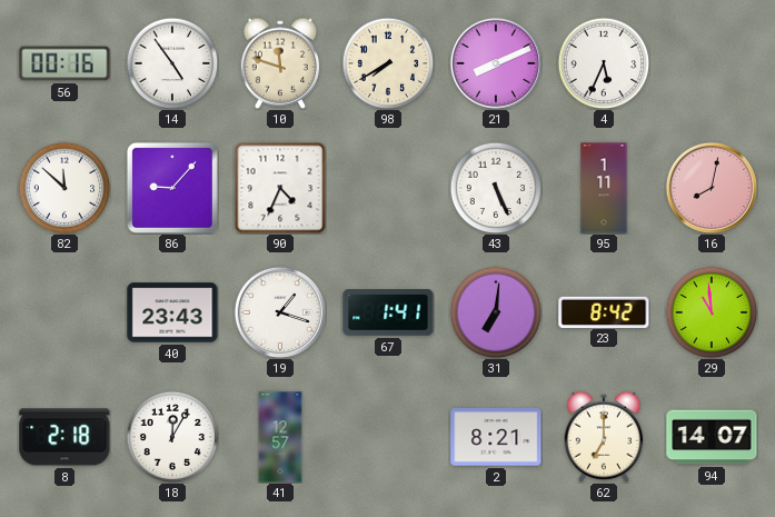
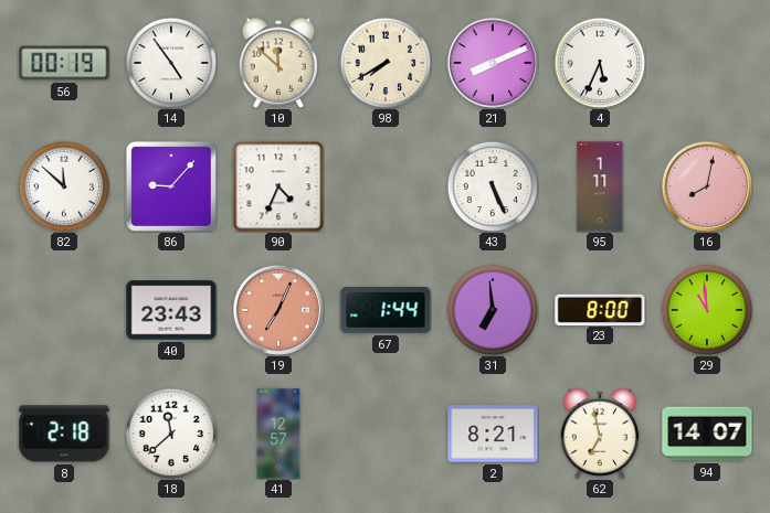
56: 00:16 -> 00:19 (64, 63)
10: 11:48 -> 11:52 (277, 63)
19: 1:18 -> 7:04 (278, 310)
19 dial: white -> salmon (278, 310)
67: 1:41 -> 1:44 (386, 310)
31: 7:01 -> 6:59 (493, 310)
23: 8:42 -> 8:00 (600, 309)
18: 12:05 -> 11:38 (171, 434)
62: 7:00 -> 6:58 (599, 434)
